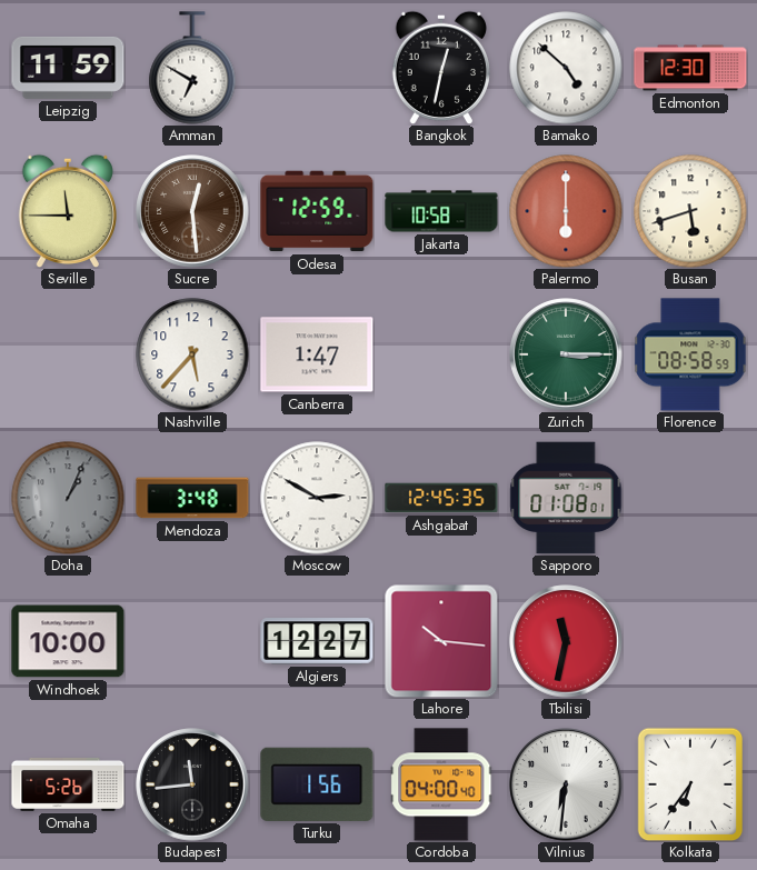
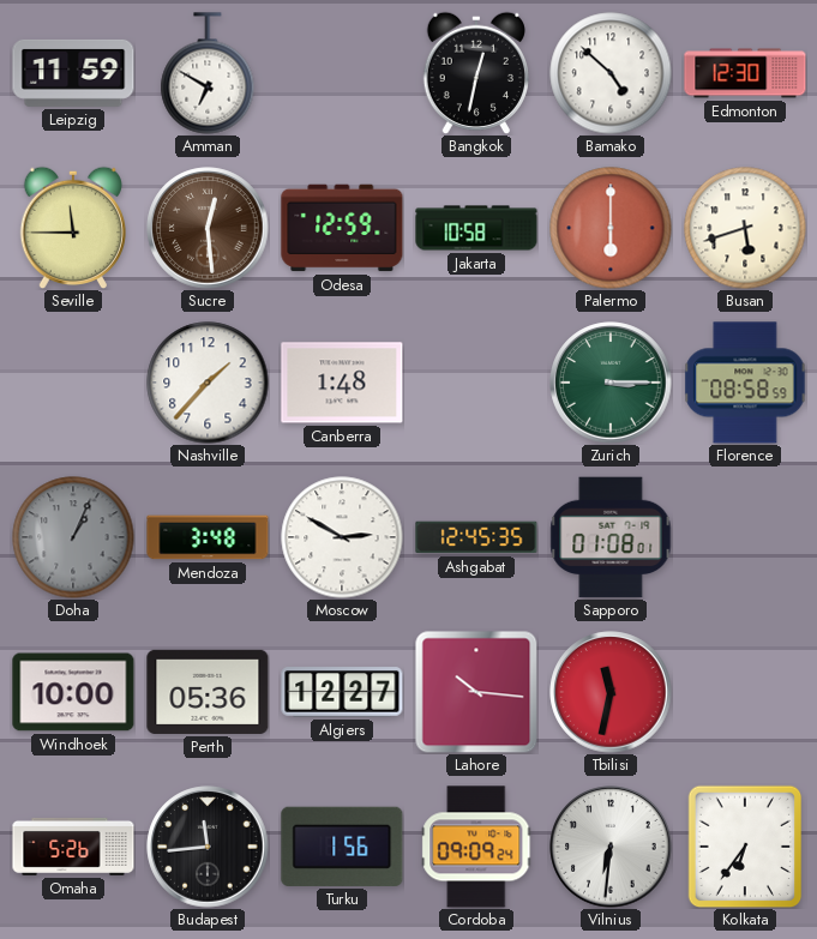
Nashville: 5:37 -> 1:37 (208, 383)
Canberra: 1:47 -> 1:48 (342, 383)
Perth: none -> 05:36 (208, 692)
Cordoba: 04:00 -> 09:09 (476, 847)
